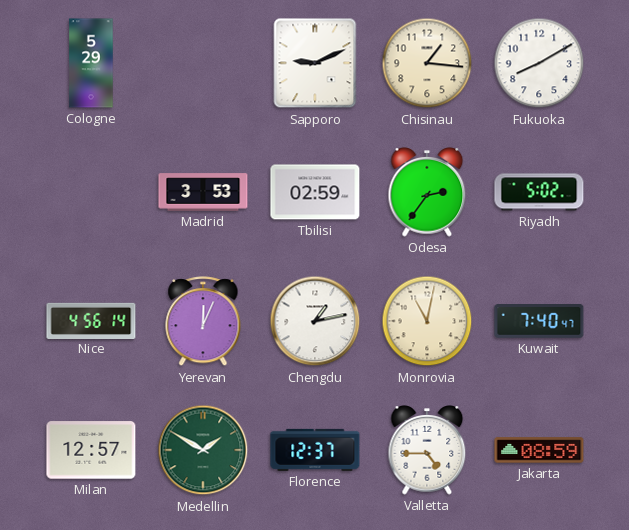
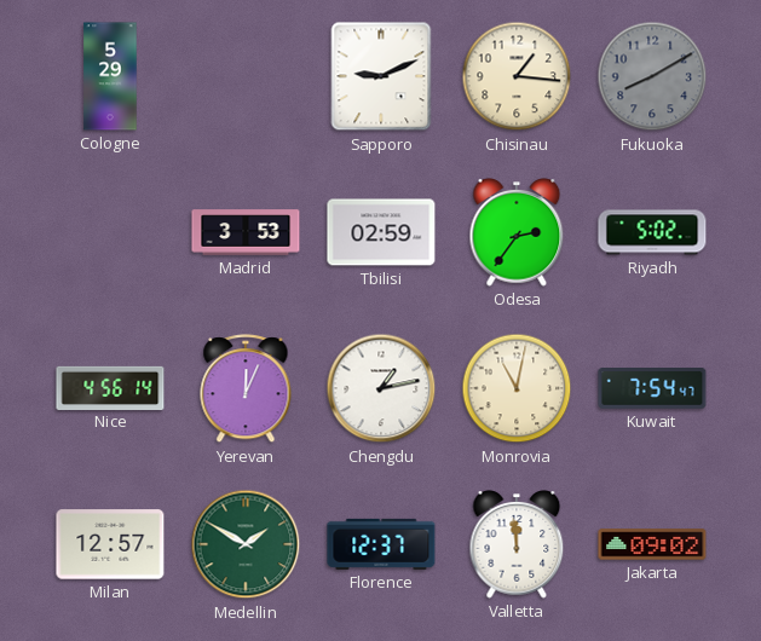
Fukuoka dial: white -> grey (652, 76)
Kuwait: 7:40 -> 7:54 (652, 389)
Valletta: 4:45 -> 11:59 (517, 544)
Jakarta: 08:59 -> 09:02 (652, 544)
